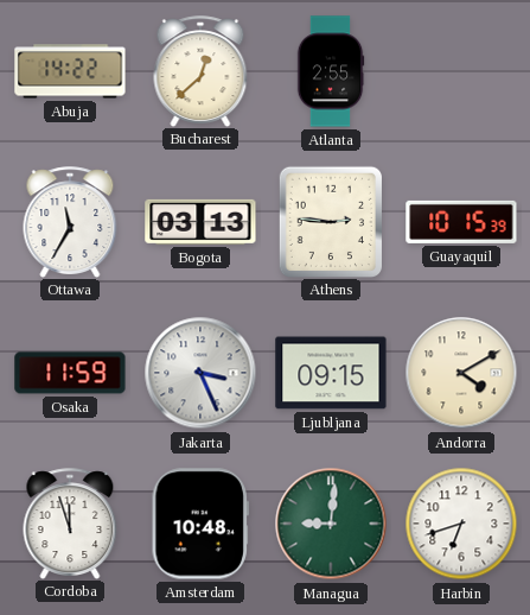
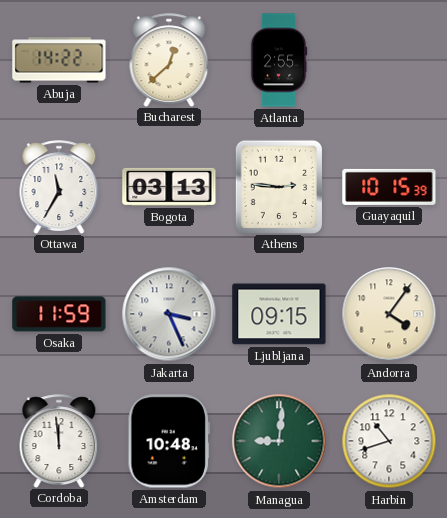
Andorra: 4:10 -> 4:06 (389, 314)
Cordoba: 11:57 -> 11:59 (59, 441)
Harbin: 6:42 -> 10:42 (389, 441)
